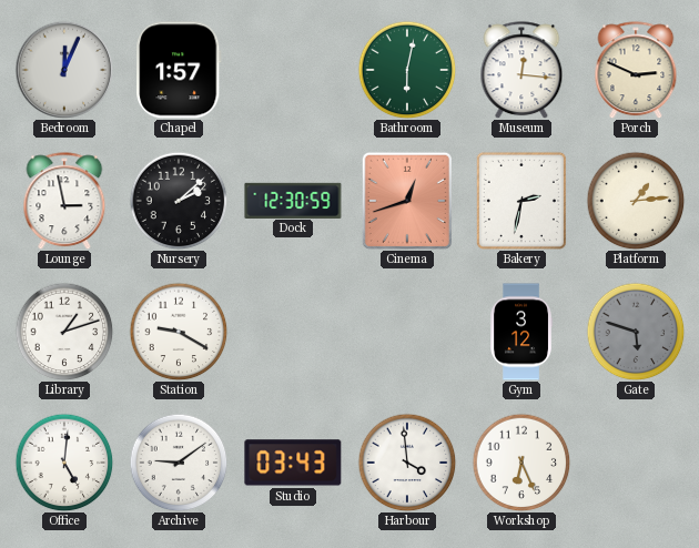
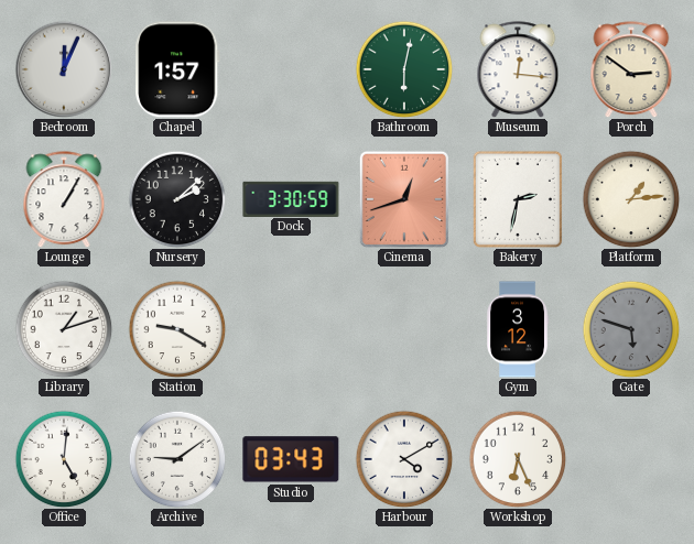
Porch: 2:49 -> 2:51 (631, 69)
Lounge: 2:58 -> 1:05 (64, 199)
Dock: 12:30 -> 3:30 (291, 198)
Harbour: 3:59 -> 4:10 (404, 459)
